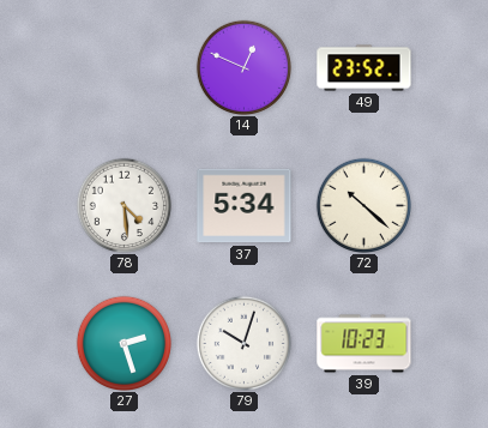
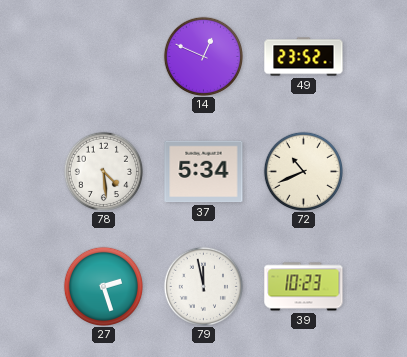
72: 10:22 -> 10:41 (303, 171)
79: 10:03 -> 11:58 (203, 286)
